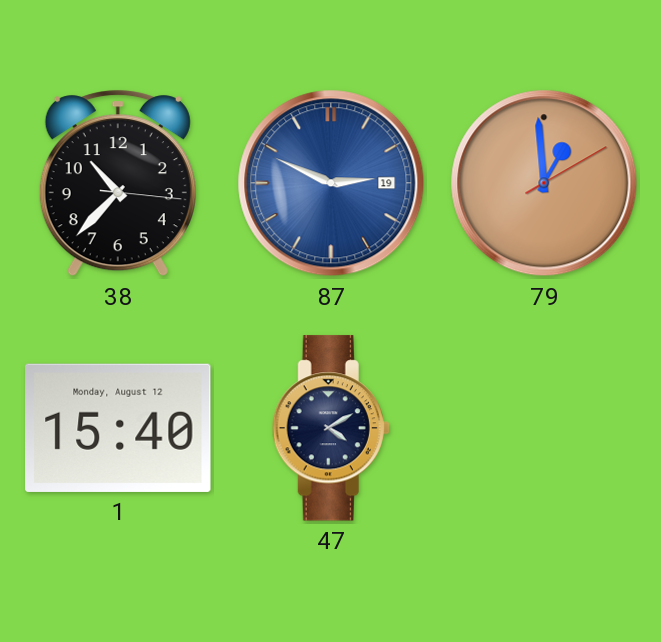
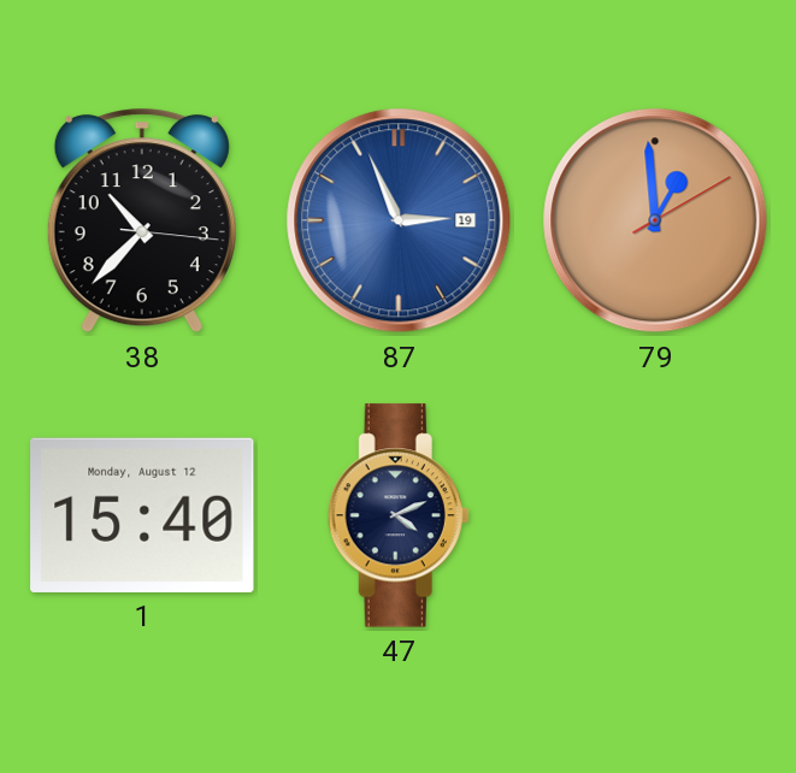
87: 2:49 -> 2:56 (399, 220)
47: 4:10 -> 4:11 (399, 515)
